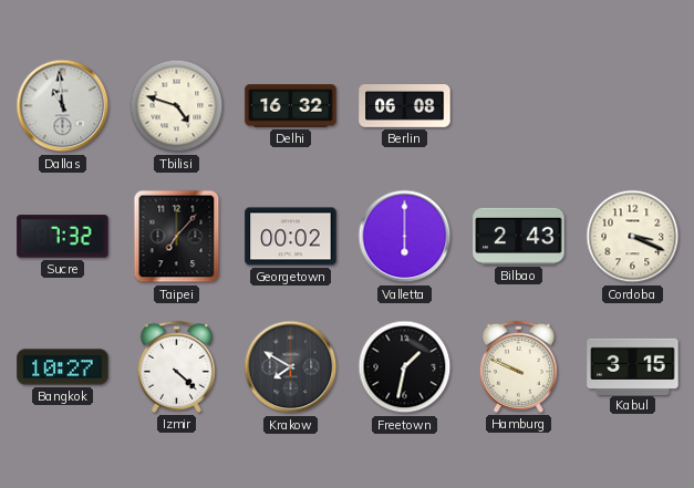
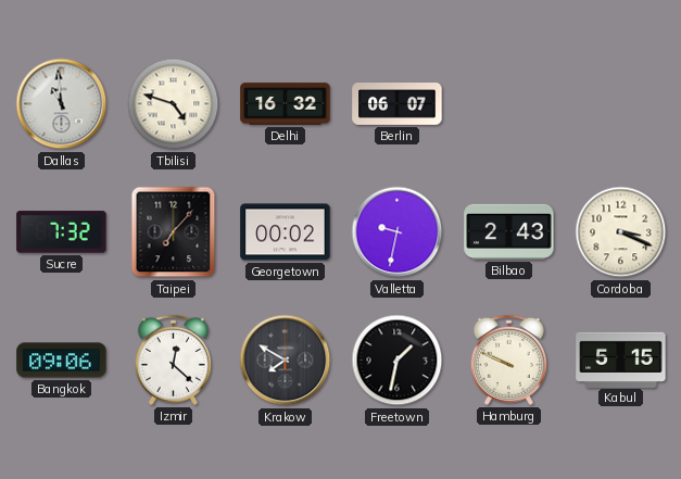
Berlin: 06:08 -> 06:07 (398, 104)
Valletta: 6:00 -> 9:32 (398, 232)
Bangkok: 10:27 -> 09:06 (62, 361)
Izmir: 4:22 -> 12:22 (173, 360)
Kabul: 3:15 -> 5:15 (621, 360)
